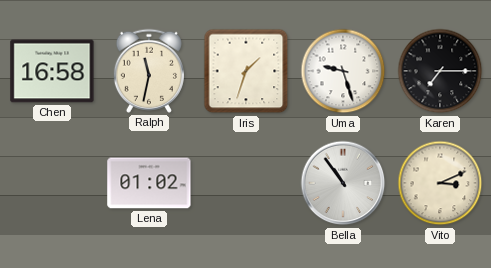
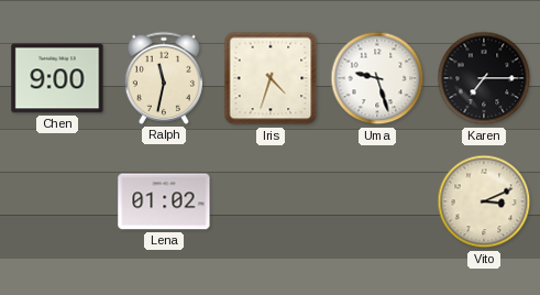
Chen: 16:58 -> 9:00 (57, 78)
Iris: 1:33 -> 4:33 (271, 78)
Bella: 10:54 -> none (343, 183)
